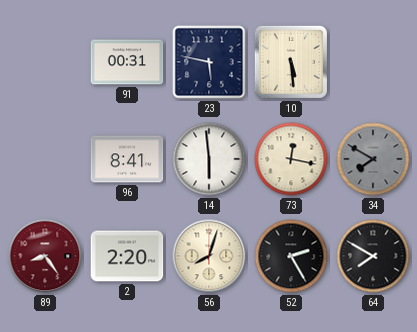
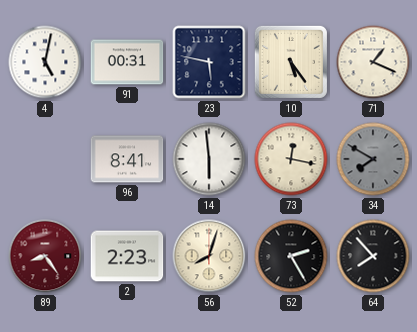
4: none -> 5:02 (45, 62)
10: 5:29 -> 5:24 (291, 62)
71: none -> 1:19 (373, 62)
2: 2:20 -> 2:23 (127, 256)
64: 7:50 -> 7:53 (373, 256)
